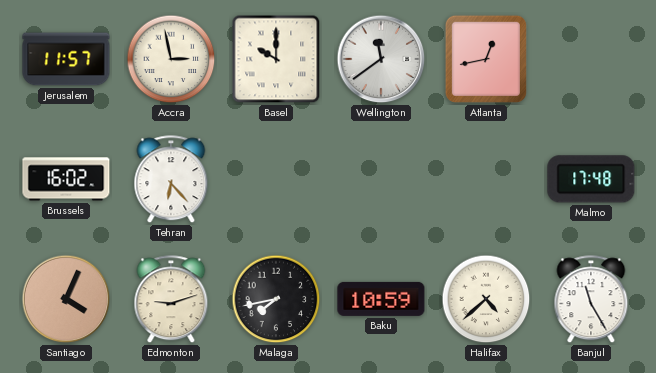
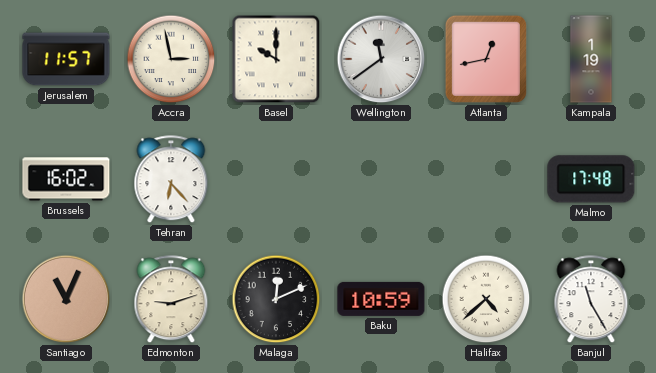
Kampala: none -> 1:19 (591, 59)
Santiago: 4:04 -> 11:04 (66, 299)
Malaga: 7:43 -> 12:11 (276, 299)
